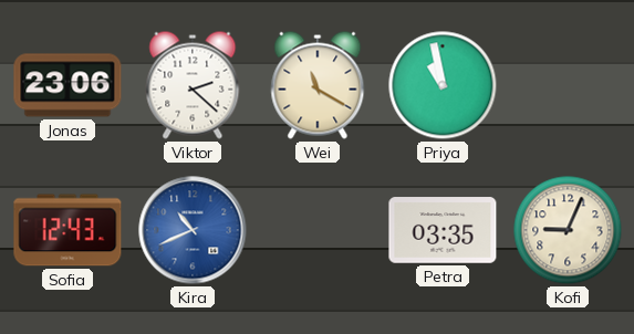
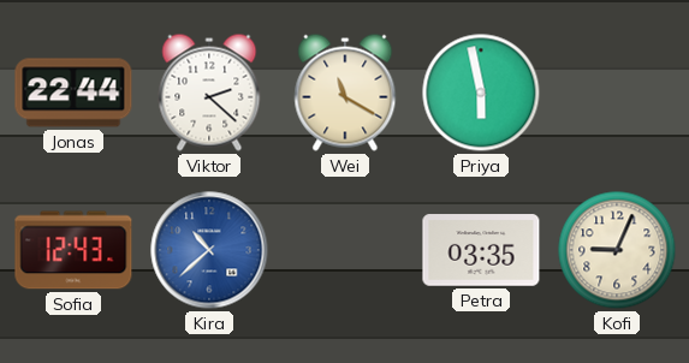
Jonas: 23:06 -> 22:44 (73, 93)
Priya: 10:58 -> 5:58 (481, 93)
Kira: 10:41 -> 10:38 (209, 250)
